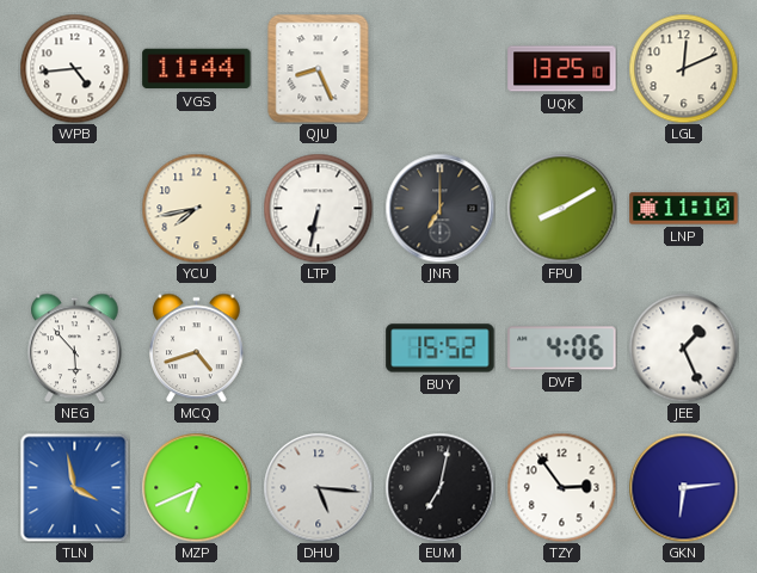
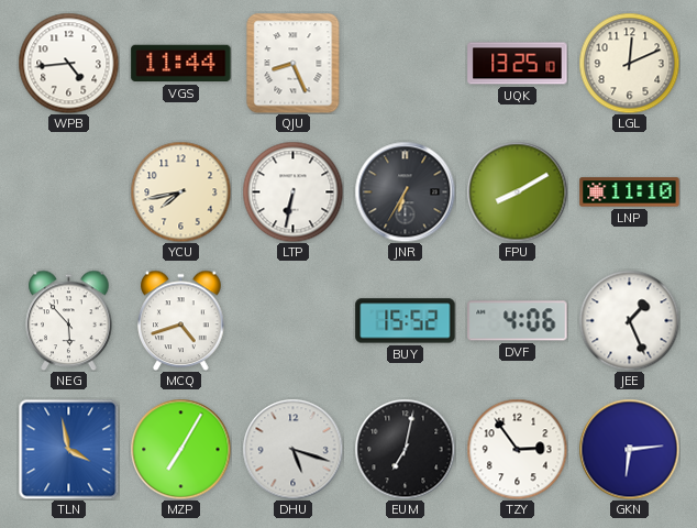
JNR: 7:00 -> 6:35 (405, 191)
MZP: 6:41 -> 7:05 (180, 449)
DHU: 5:16 -> 5:18 (292, 449)
